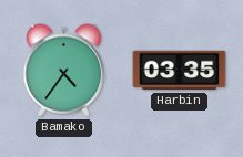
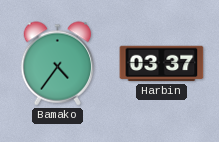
Harbin: 03:35 -> 03:37 (162, 64)
